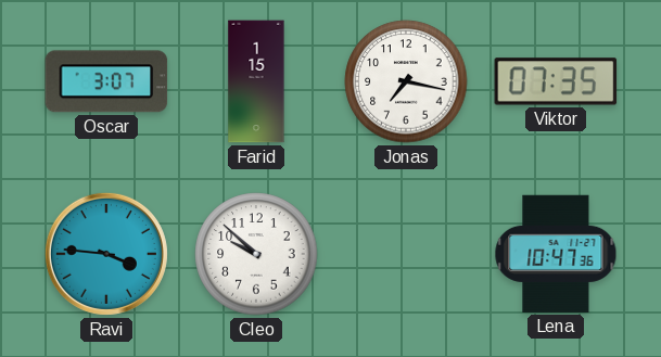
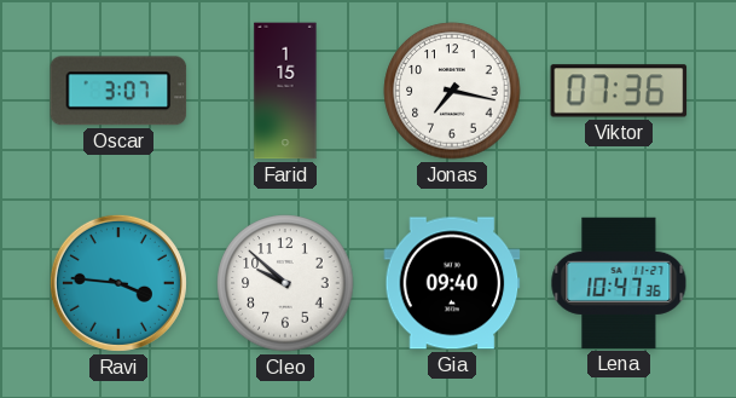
Viktor: 07:35 -> 07:36 (619, 91)
Gia: none -> 09:40 (452, 283)
